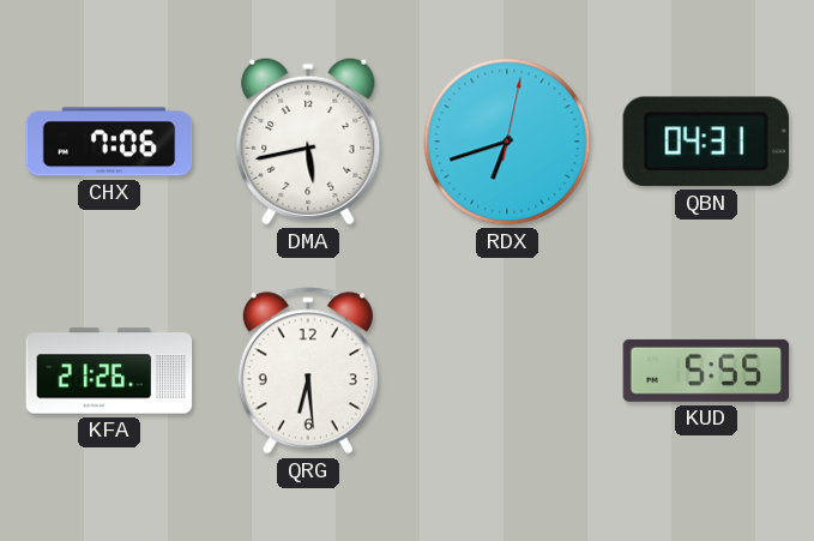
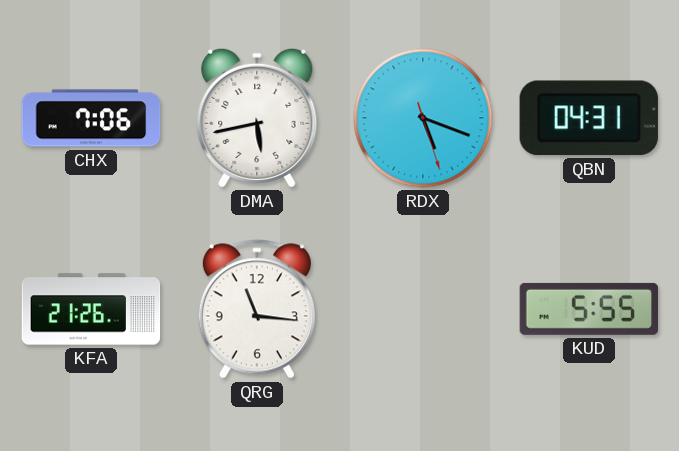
RDX: 6:42 -> 5:18 (423, 118)
QRG: 6:29 -> 11:16 (257, 309)
